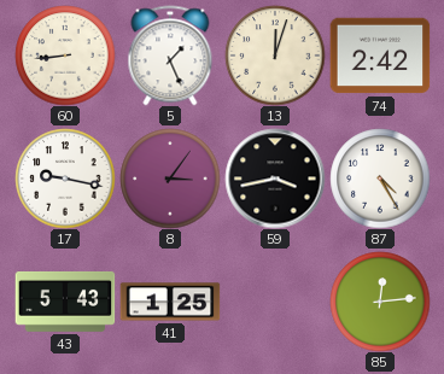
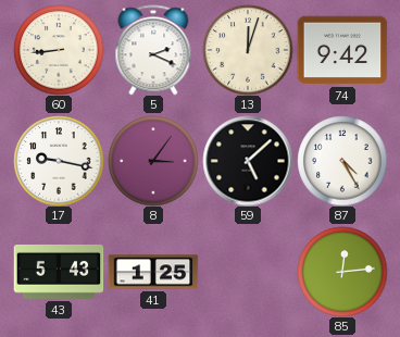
5: 1:26 -> 2:19 (153, 50)
74: 2:42 -> 9:42 (342, 50)
59: 3:43 -> 5:08 (248, 161)
